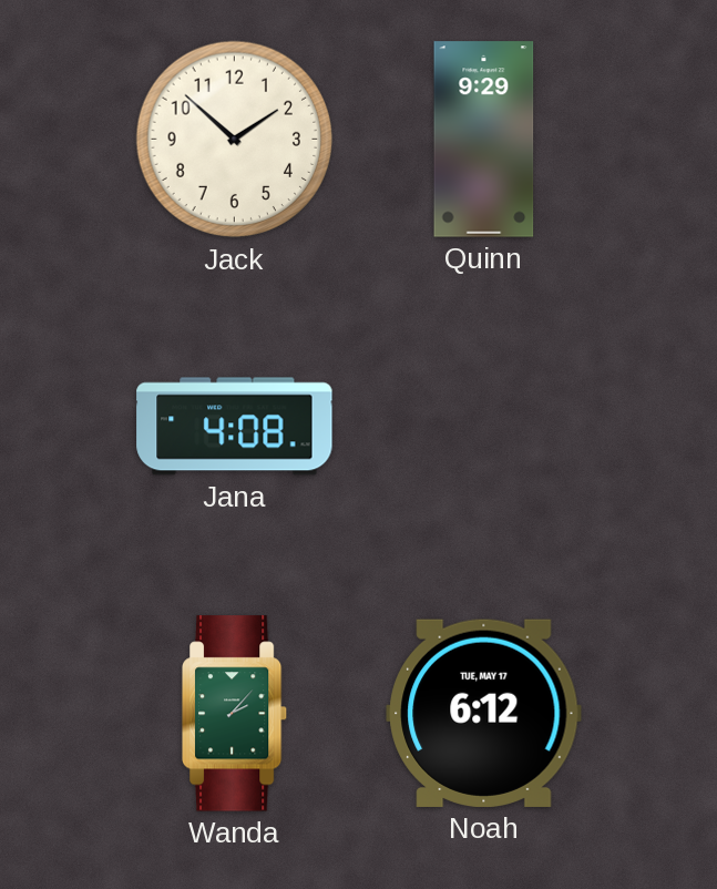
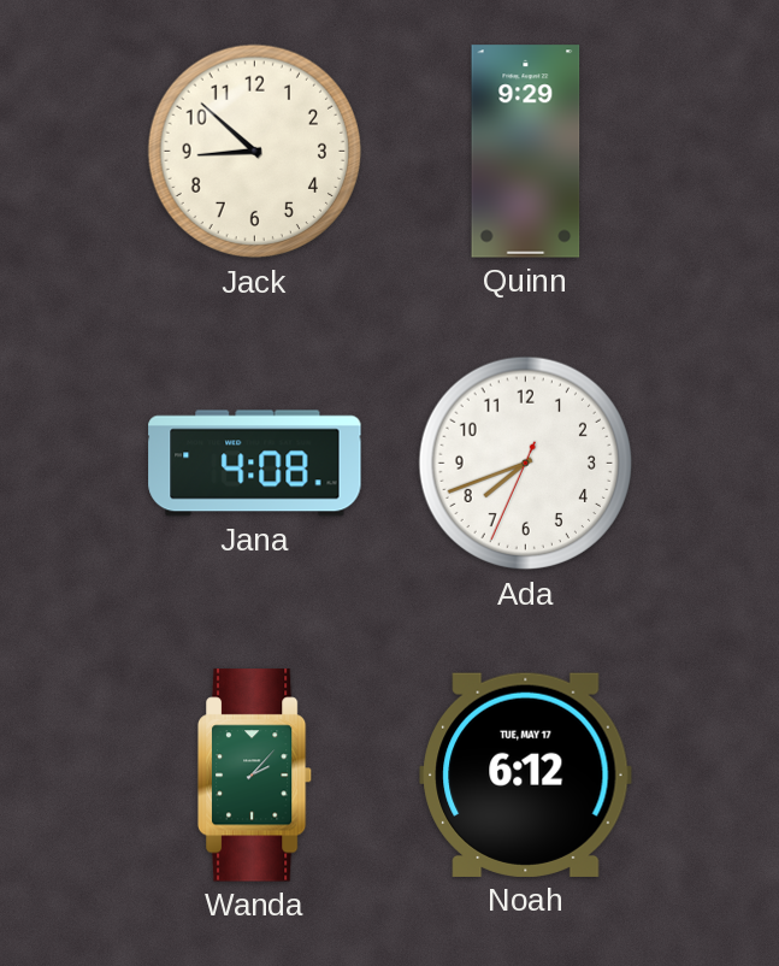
Jack: 1:52 -> 8:52 (255, 152)
Ada: none -> 7:41 (526, 464)
